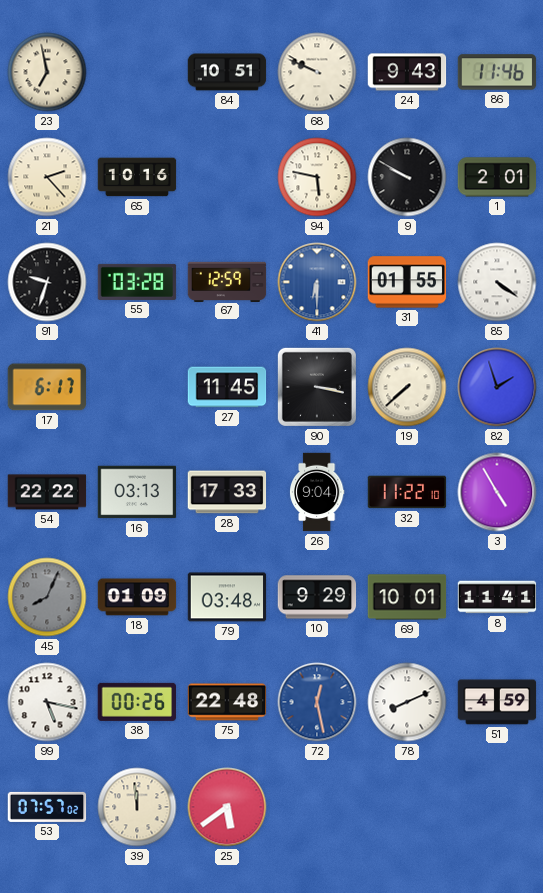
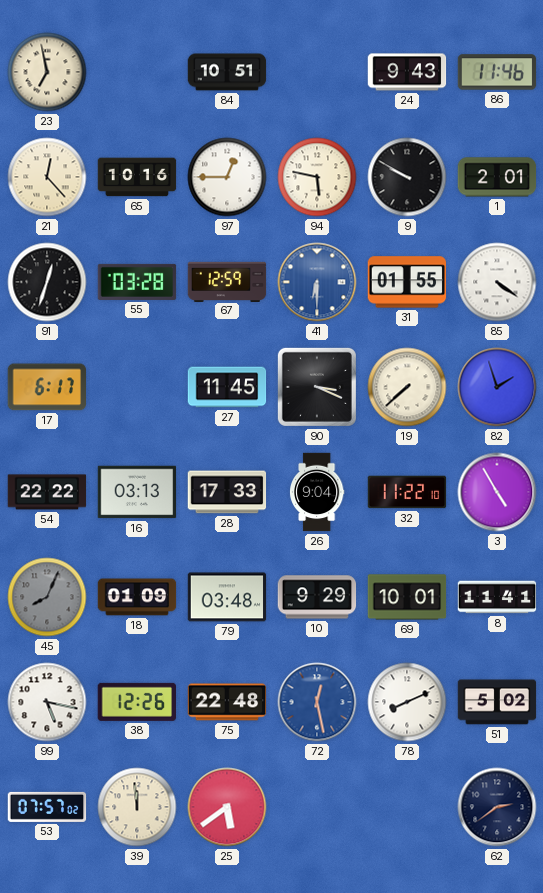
68: 9:49 -> none (317, 72)
21: 2:23 -> 12:23 (47, 177)
97: none -> 12:45 (227, 177)
91: 9:33 -> 12:33 (47, 282)
90: 3:17 -> 3:19 (317, 387)
38: 00:26 -> 12:26 (137, 702)
51: 4:59 -> 5:02 (497, 702)
62: none -> 2:39 (497, 807)
